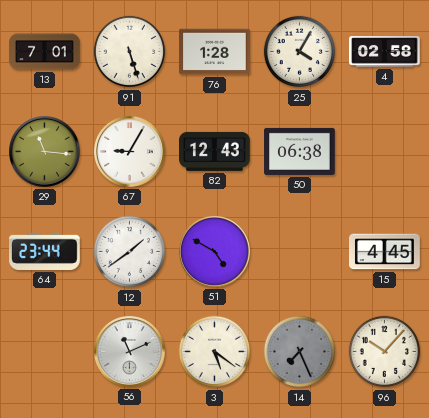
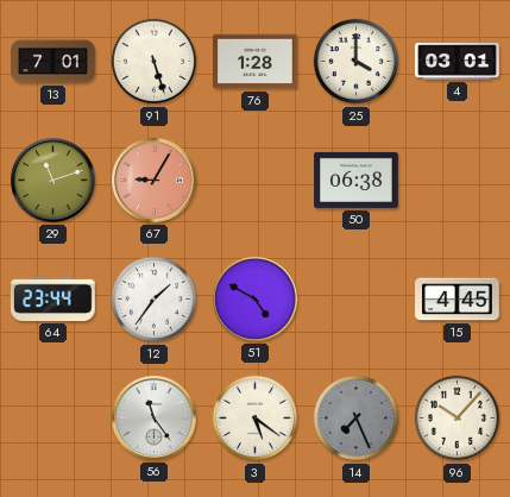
25: 4:05 -> 4:00 (357, 62)
4: 02:58 -> 03:01 (458, 62)
29: 11:16 -> 11:12 (53, 181)
67 dial: white -> salmon (155, 181)
82: 12:43 -> none (215, 151)
12: 1:39 -> 1:36 (155, 300)
56: 11:11 -> 11:24 (155, 419)
